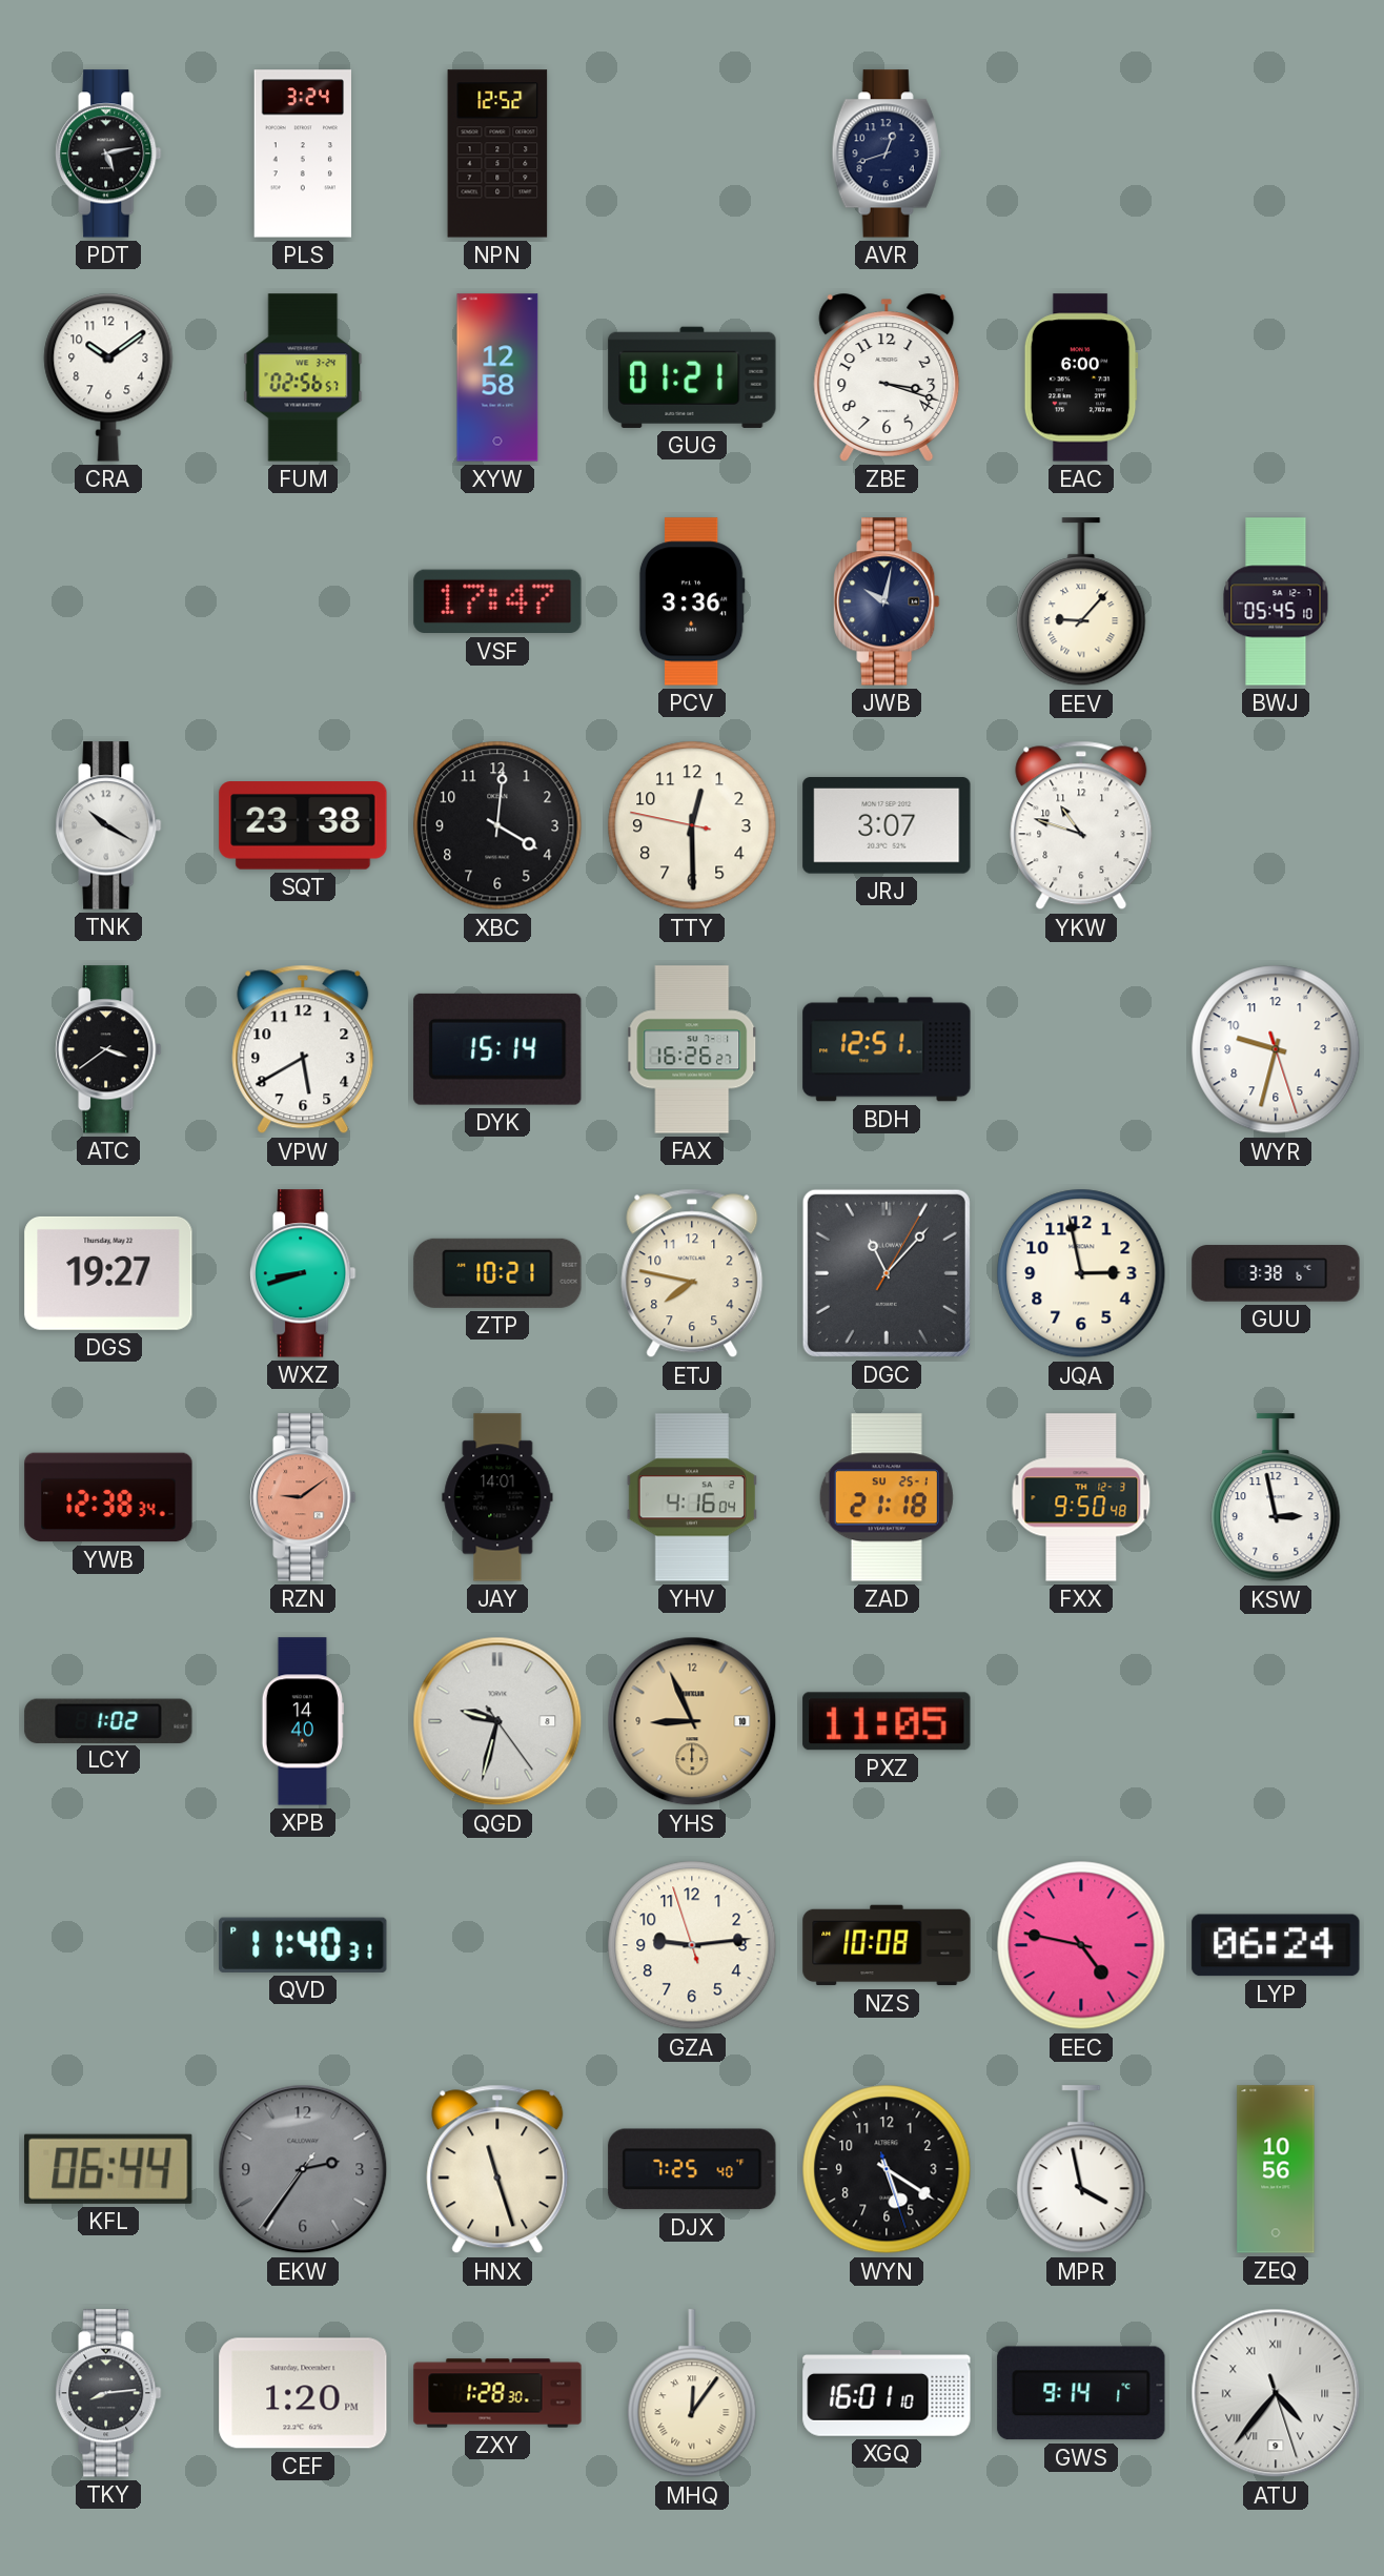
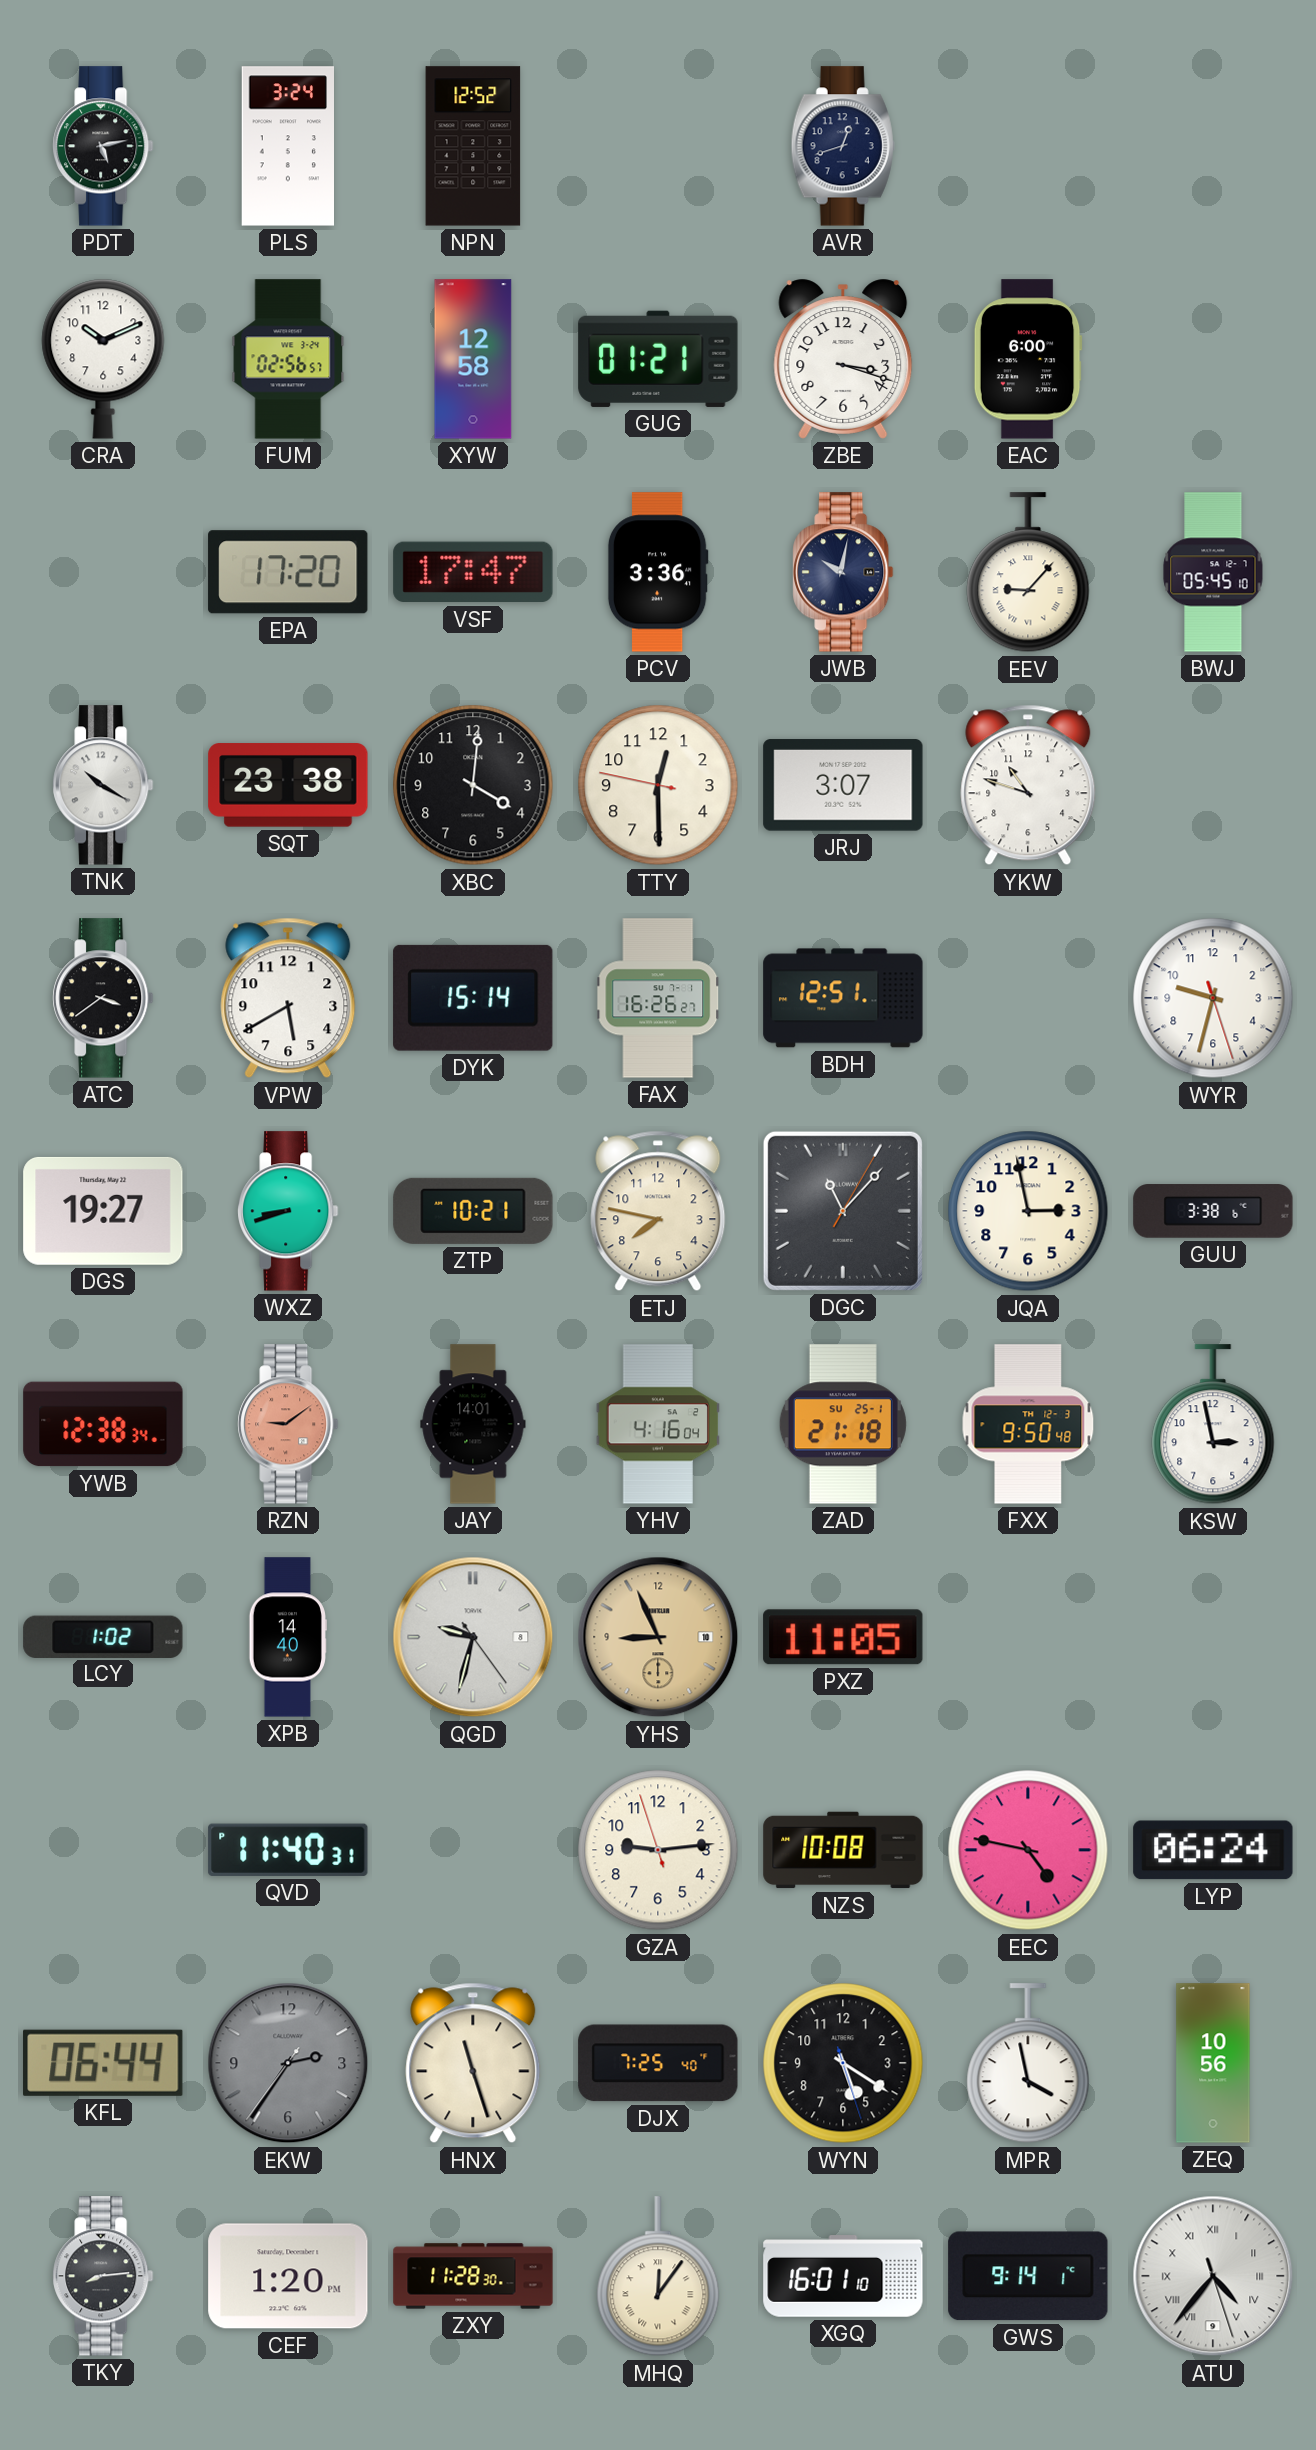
CRA: 10:09 -> 10:11 (103, 359)
EPA: none -> 17:20 (288, 572)
ZXY: 1:28 -> 11:28 (473, 2276)
